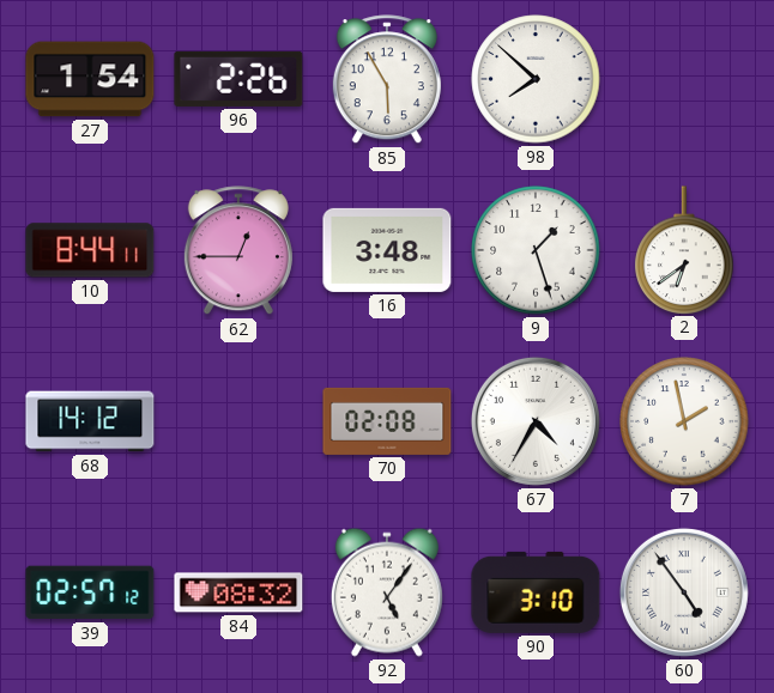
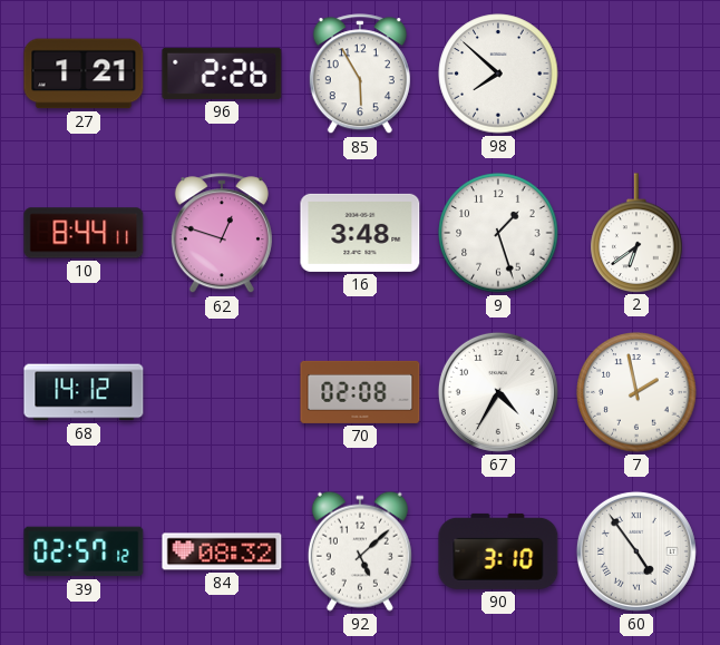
27: 1:54 -> 1:21 (84, 74)
62: 12:45 -> 12:48 (222, 234)
92: 5:06 -> 5:08 (360, 551)
